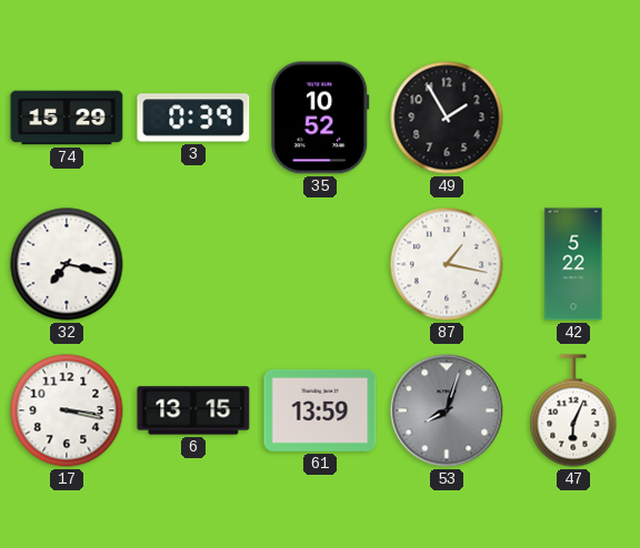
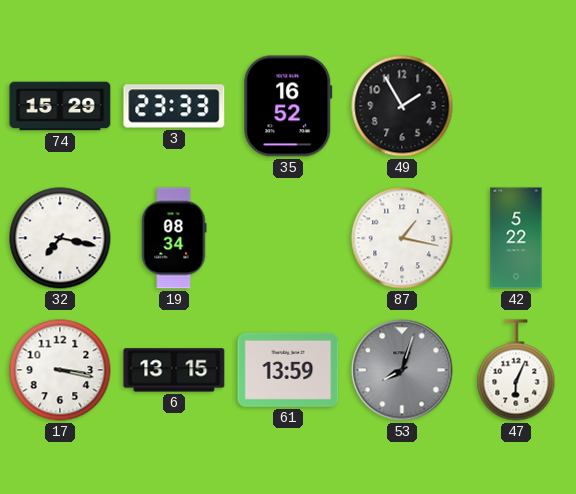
3: 0:39 -> 23:33 (174, 106)
35: 10:52 -> 16:52 (288, 106)
19: none -> 08:34 (174, 238)
